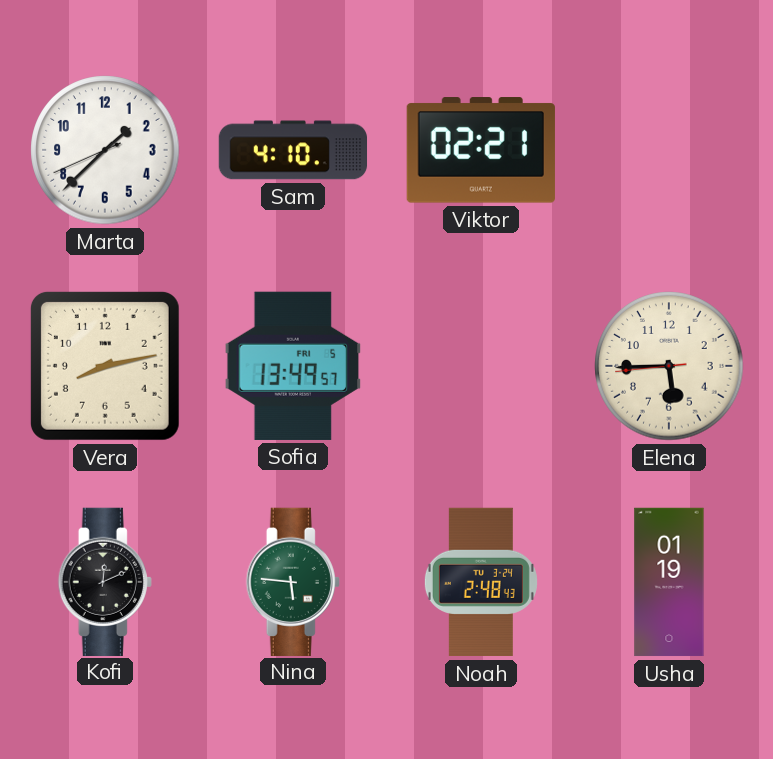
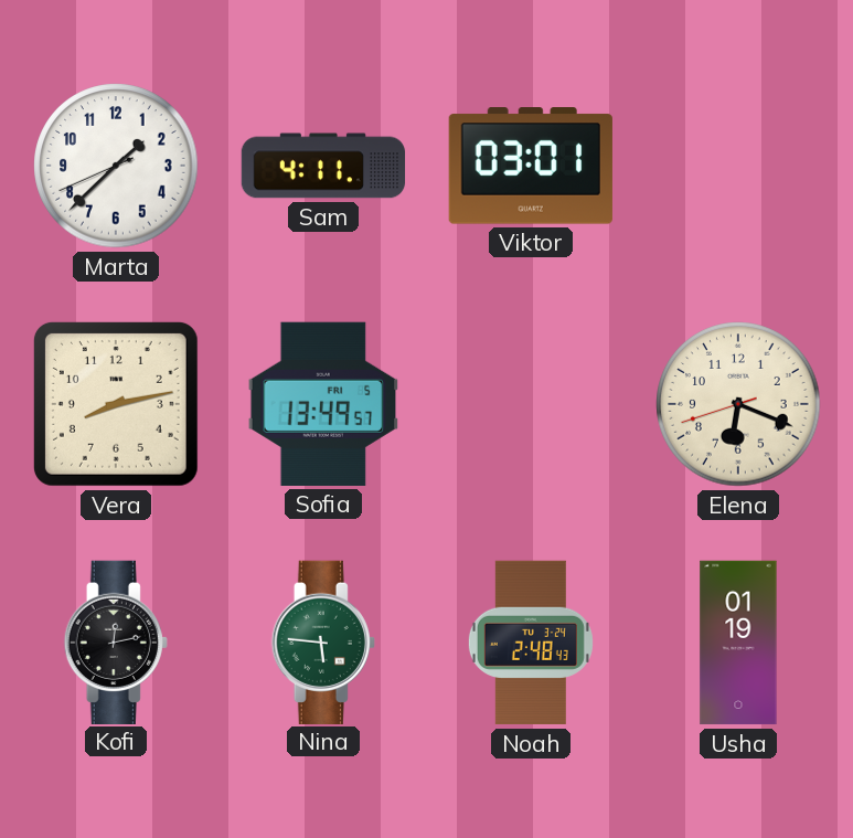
Sam: 4:10 -> 4:11 (323, 166)
Viktor: 02:21 -> 03:01 (531, 166)
Elena: 5:44 -> 6:18 (738, 404)
Kofi: 12:11 -> 12:13 (116, 641)
